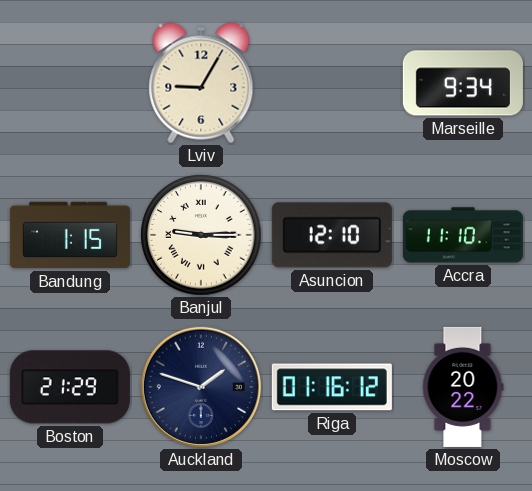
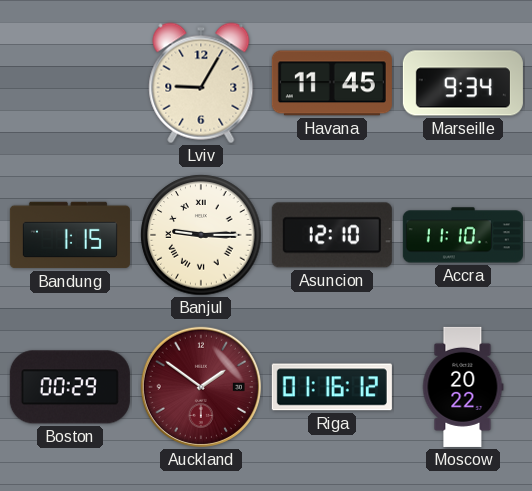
Havana: none -> 11:45 (332, 83)
Boston: 21:29 -> 00:29 (70, 387)
Auckland: 1:48 -> 1:51 (201, 387)
Auckland dial: navy -> burgundy (201, 387)
